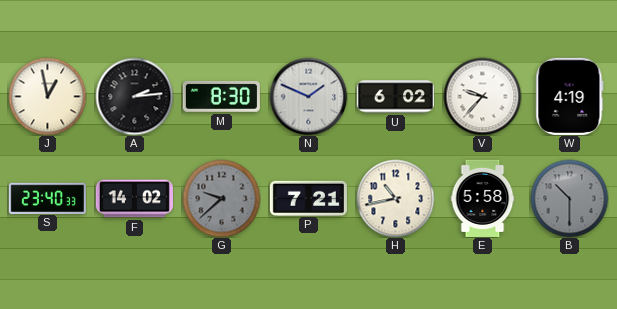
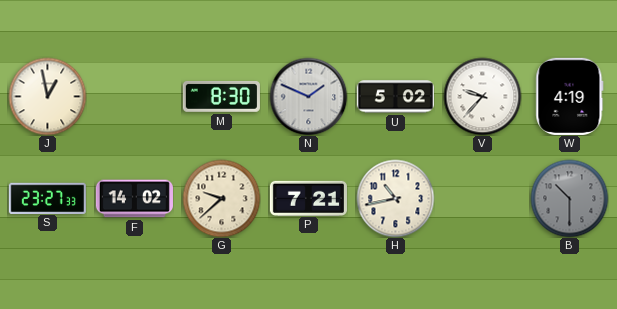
A: 2:14 -> none (134, 96)
U: 6:02 -> 5:02 (395, 97)
S: 23:40 -> 23:27 (47, 198)
G dial: grey -> cream (221, 198)
E: 5:58 -> none (483, 198)
